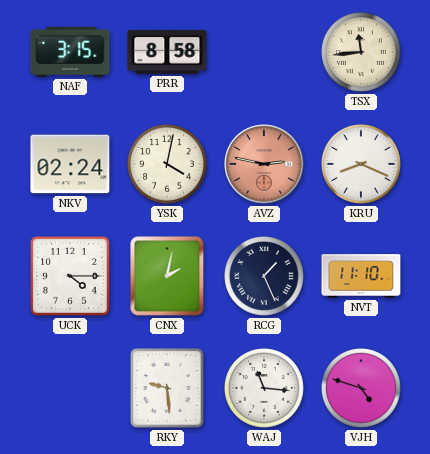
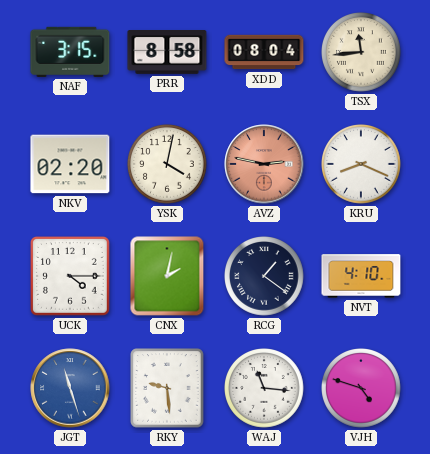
XDD: none -> 08:04 (264, 52)
NKV: 02:24 -> 02:20 (70, 164)
RCG: 1:26 -> 1:21 (265, 277)
NVT: 11:10 -> 4:10 (361, 276)
JGT: none -> 11:27 (70, 388)
